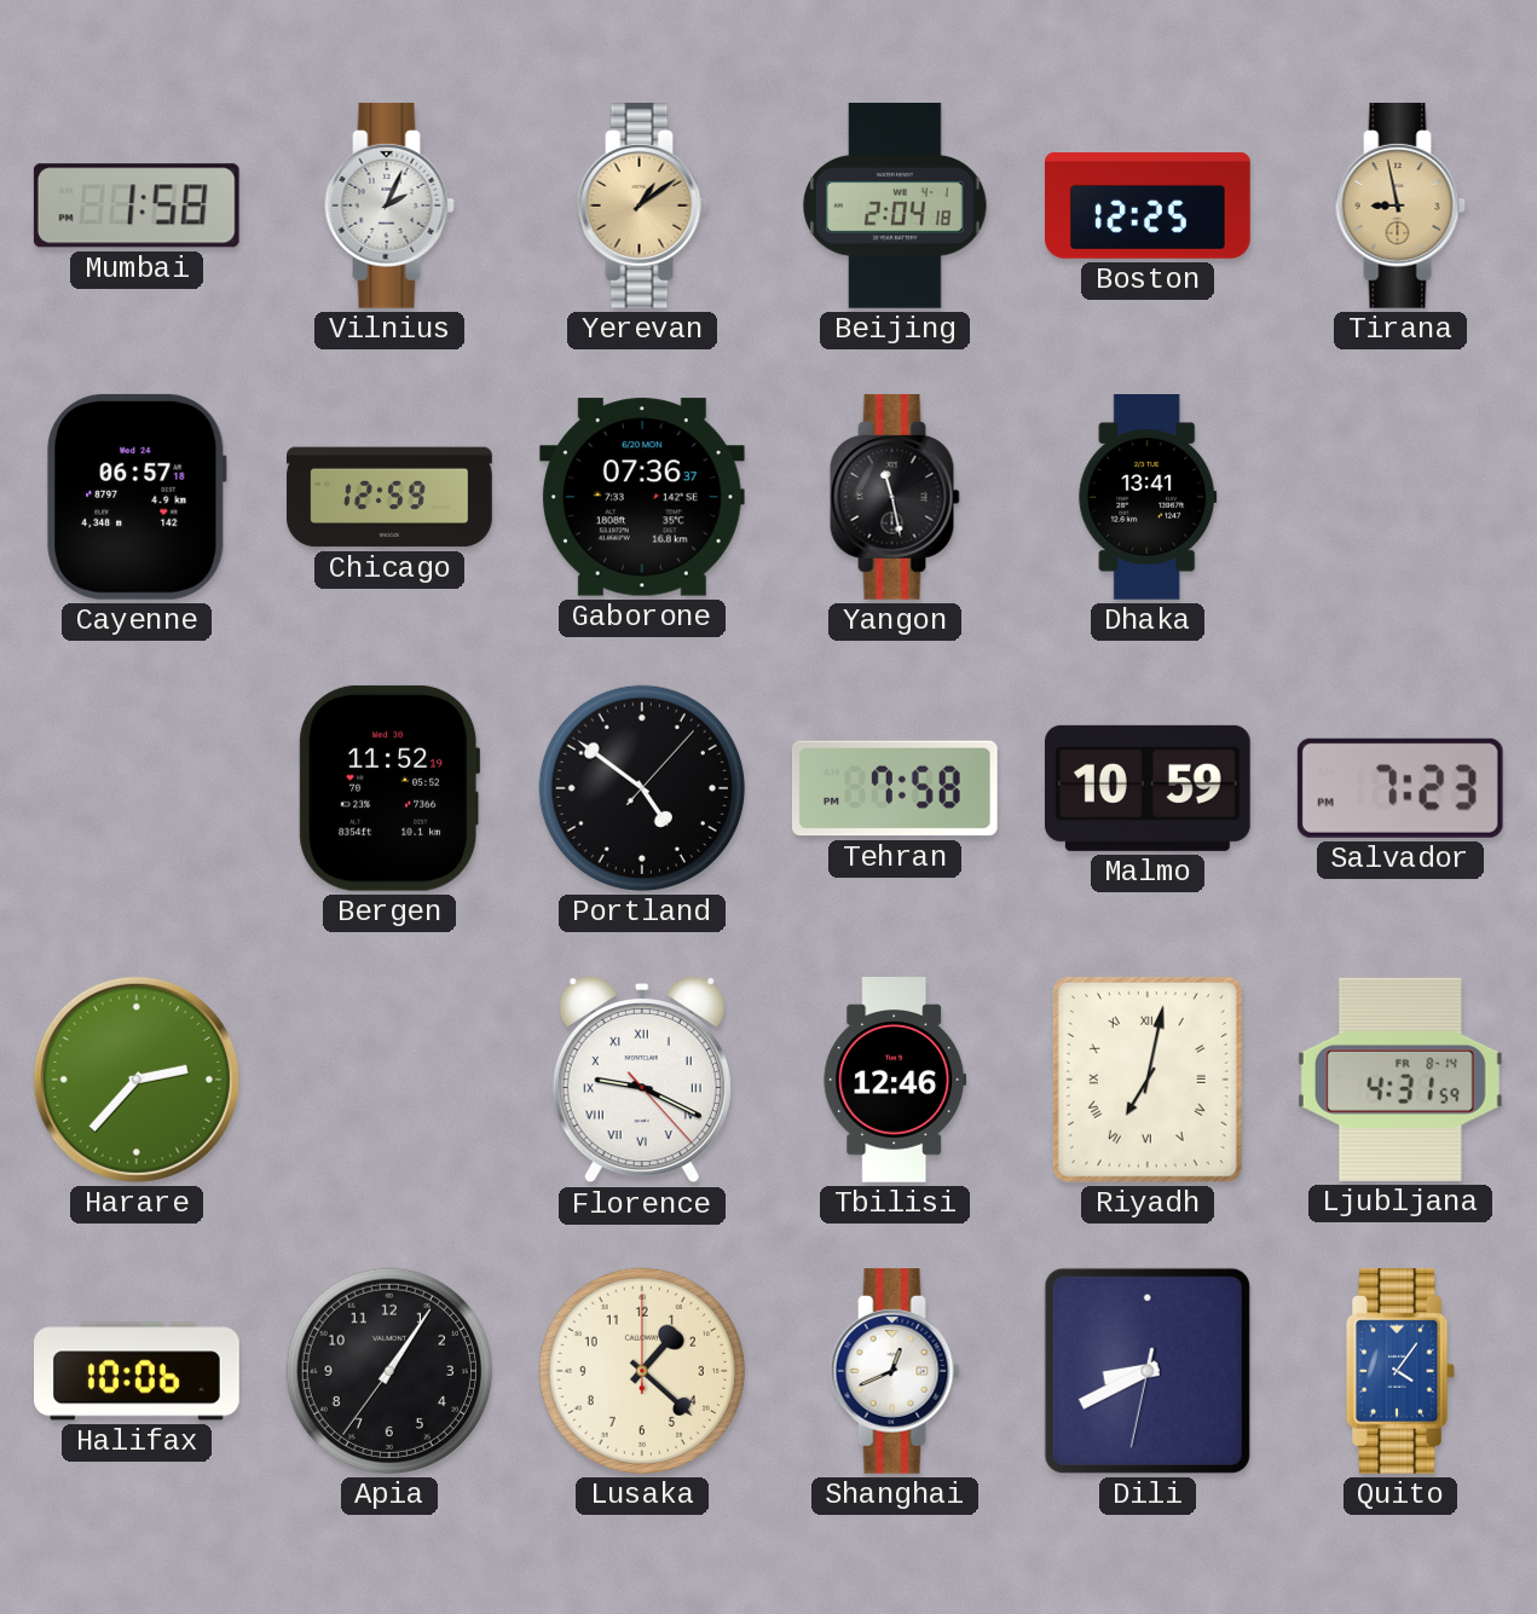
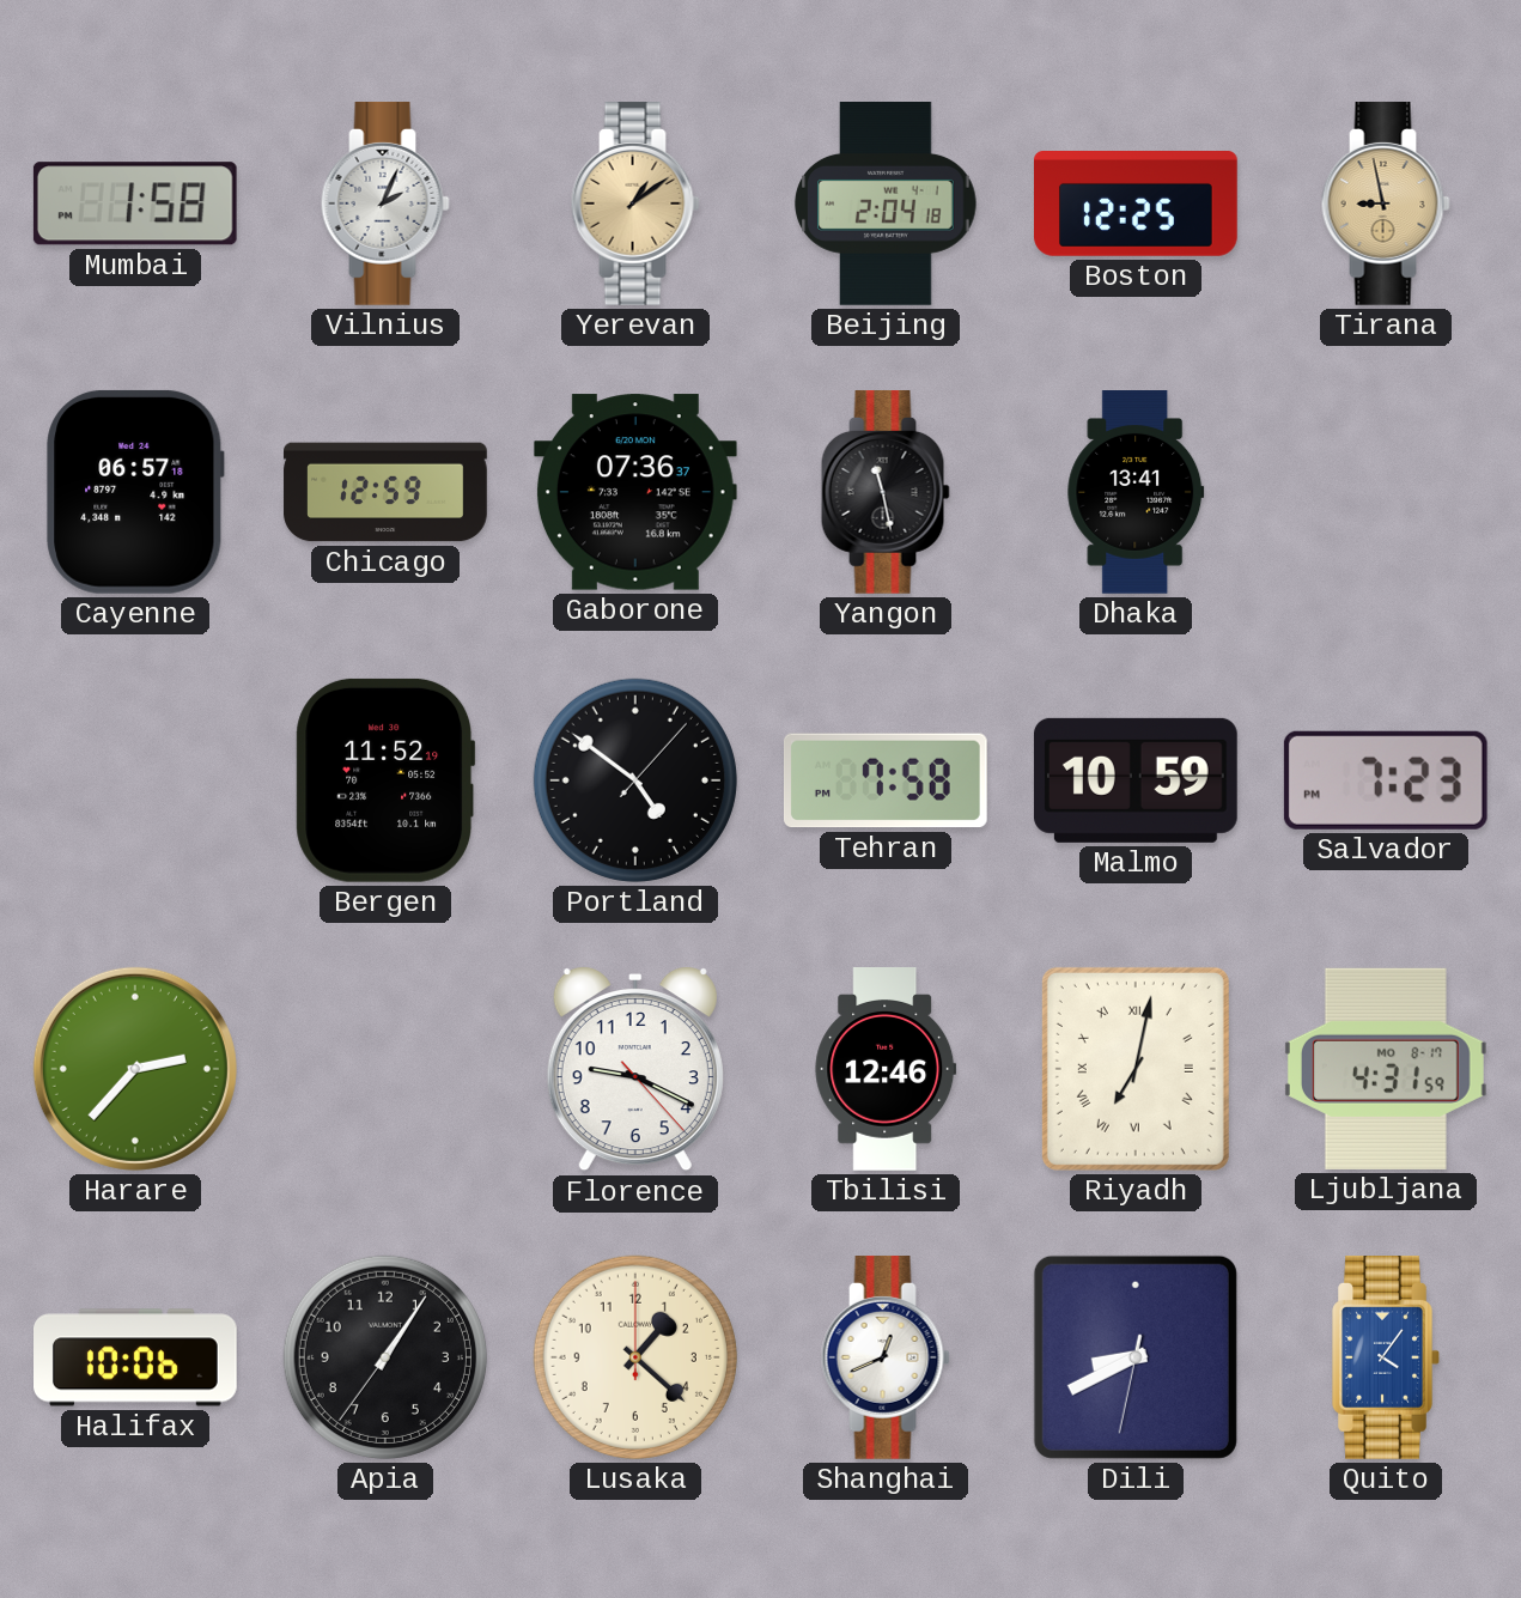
Florence numerals: Roman -> Arabic (635, 1069)
Ljubljana date: FR 8-14 -> MO 8-17 (1386, 1069)
